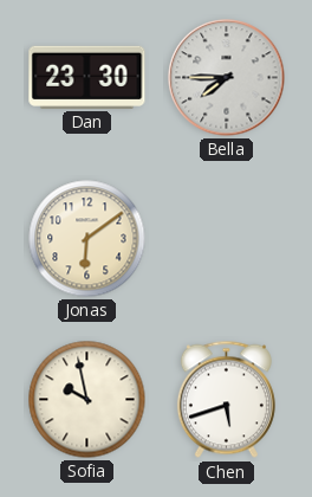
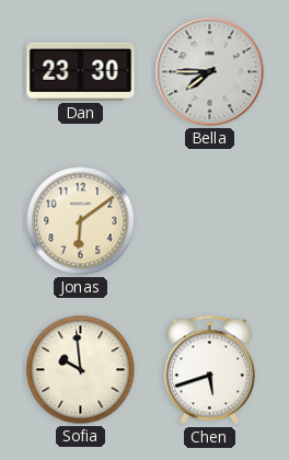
Sofia: 9:58 -> 9:59 (81, 370)
